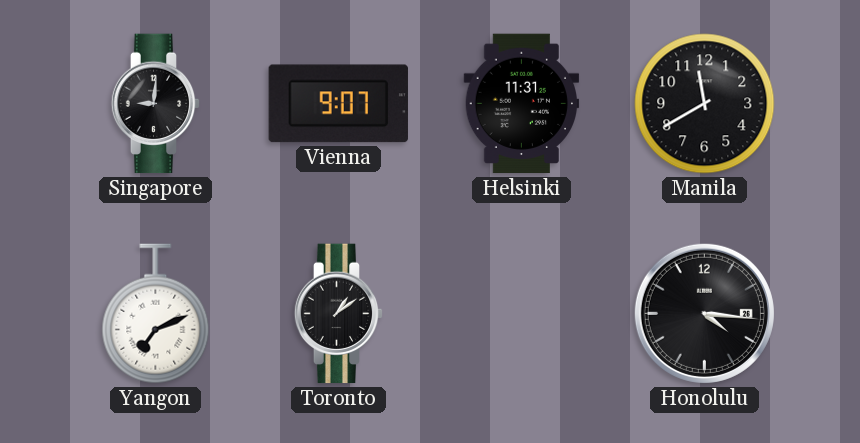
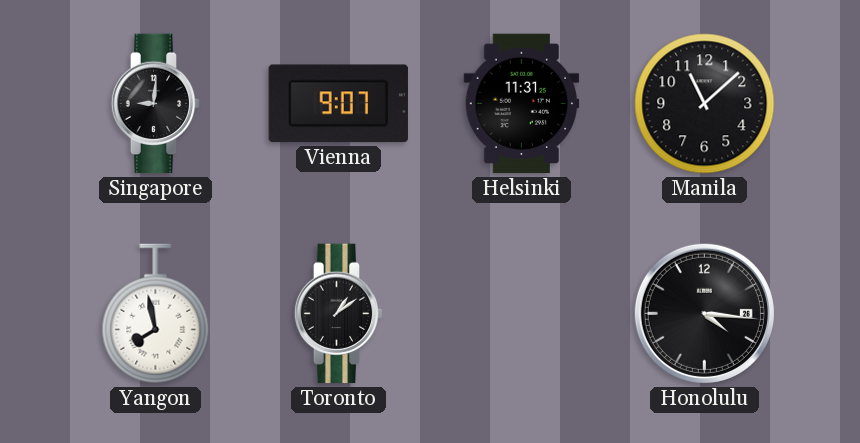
Manila: 11:40 -> 11:08 (705, 104)
Yangon: 7:11 -> 7:58 (156, 314)
